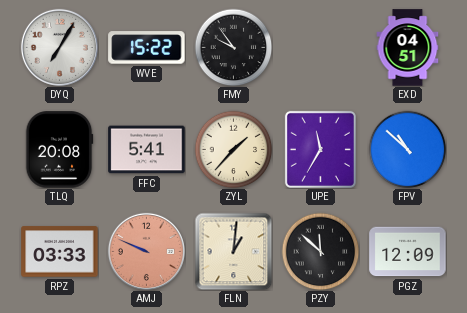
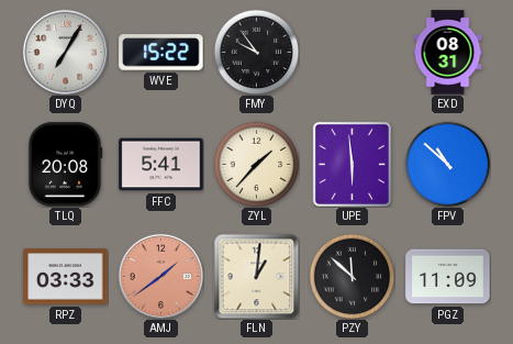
EXD: 04:51 -> 08:31 (448, 53)
UPE: 11:35 -> 5:59 (352, 164)
AMJ: 9:49 -> 1:39 (160, 276)
PGZ: 12:09 -> 11:09 (448, 277)
